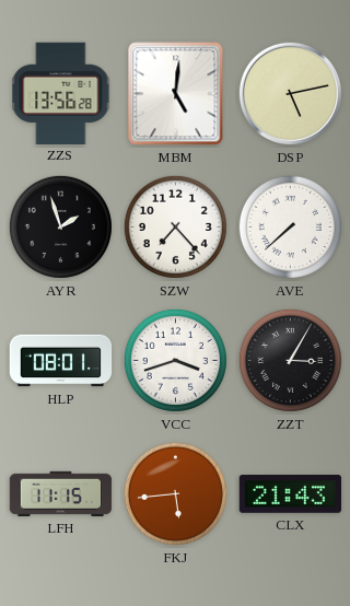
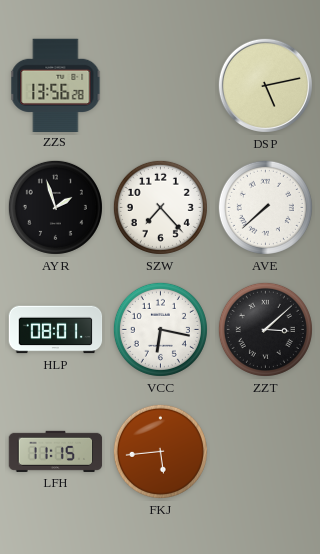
MBM: 5:01 -> none (176, 94)
VCC: 3:42 -> 6:17 (160, 329)
ZZT: 3:05 -> 3:08 (265, 329)
CLX: 21:43 -> none (291, 494)
